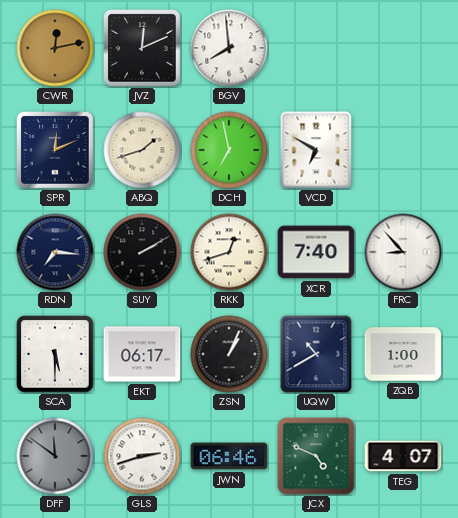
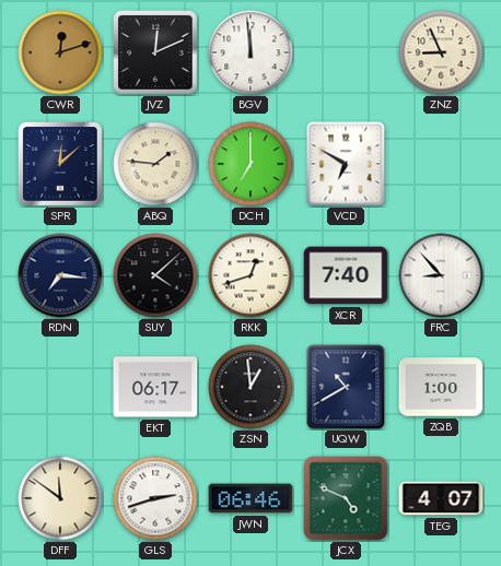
CWR: 12:13 -> 12:12 (60, 52)
BGV: 7:59 -> 11:59 (250, 52)
ZNZ: none -> 8:56 (441, 52)
SPR: 12:11 -> 12:08 (60, 164)
ABQ: 1:42 -> 1:46 (155, 164)
DCH: 6:58 -> 7:00 (250, 164)
SUY: 2:10 -> 4:08 (155, 275)
SCA: 5:30 -> none (55, 354)
ZSN: 1:04 -> 12:59 (250, 387)
DFF dial: grey -> cream (60, 498)
